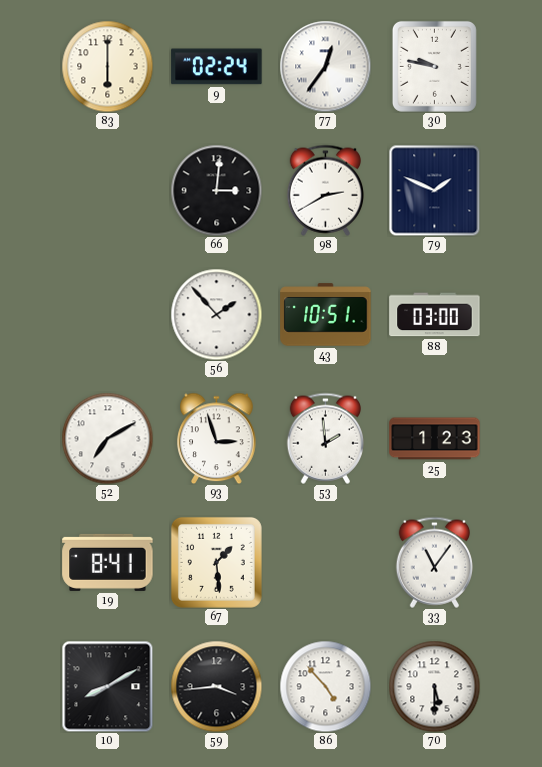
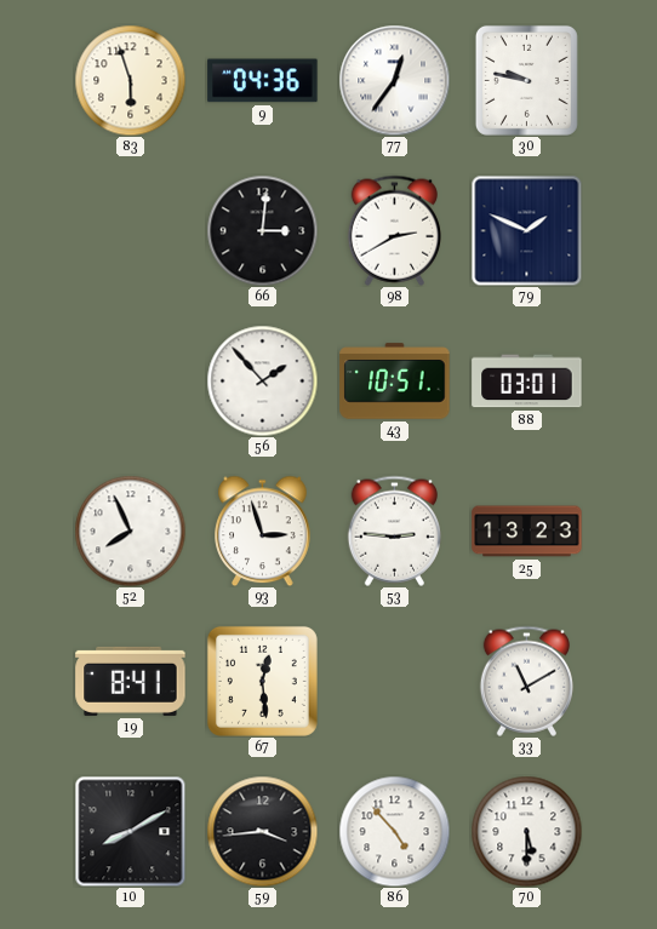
83: 6:00 -> 5:57 (130, 80)
9: 02:24 -> 04:36 (263, 81)
88: 03:00 -> 03:01 (527, 382)
52: 7:10 -> 7:56 (130, 531)
53: 1:59 -> 2:46 (394, 531)
25: 1:23 -> 13:23 (527, 532)
67: 1:29 -> 12:29 (262, 681)
33: 11:06 -> 11:10 (526, 681)
